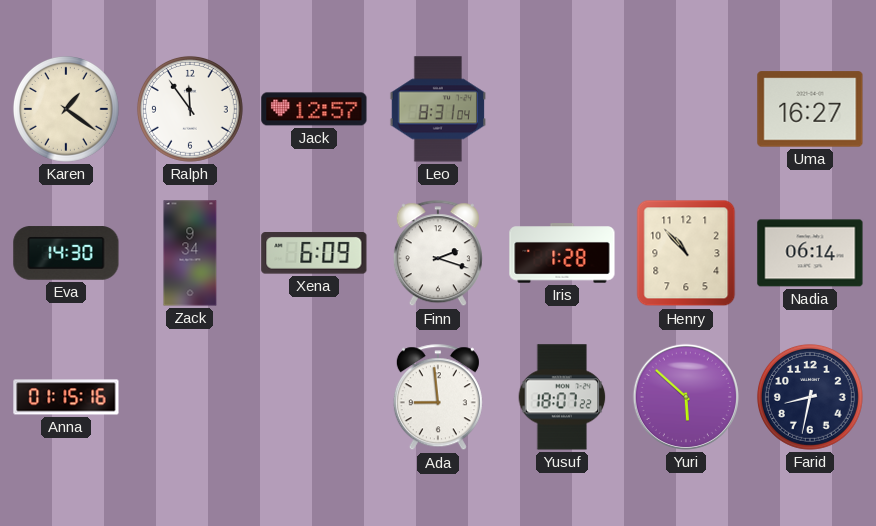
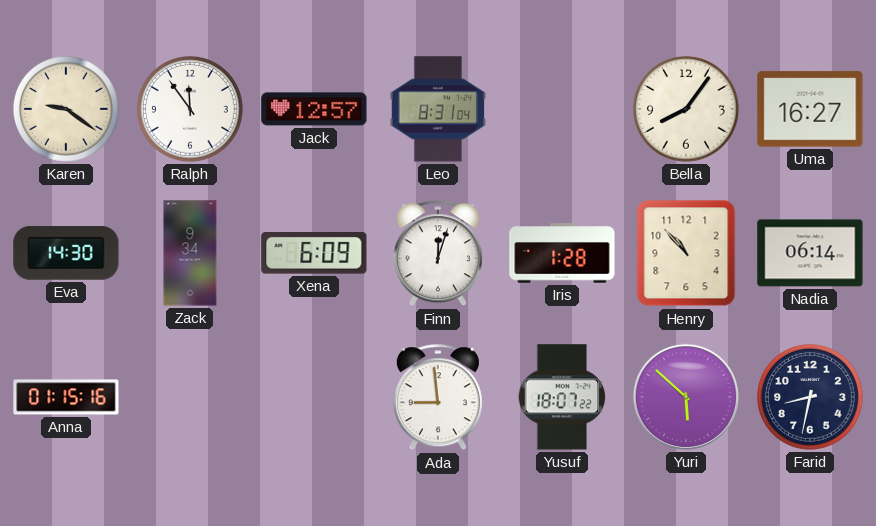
Karen: 1:21 -> 9:21 (66, 109)
Bella: none -> 8:06 (686, 109)
Finn: 2:18 -> 12:03 (438, 254)
